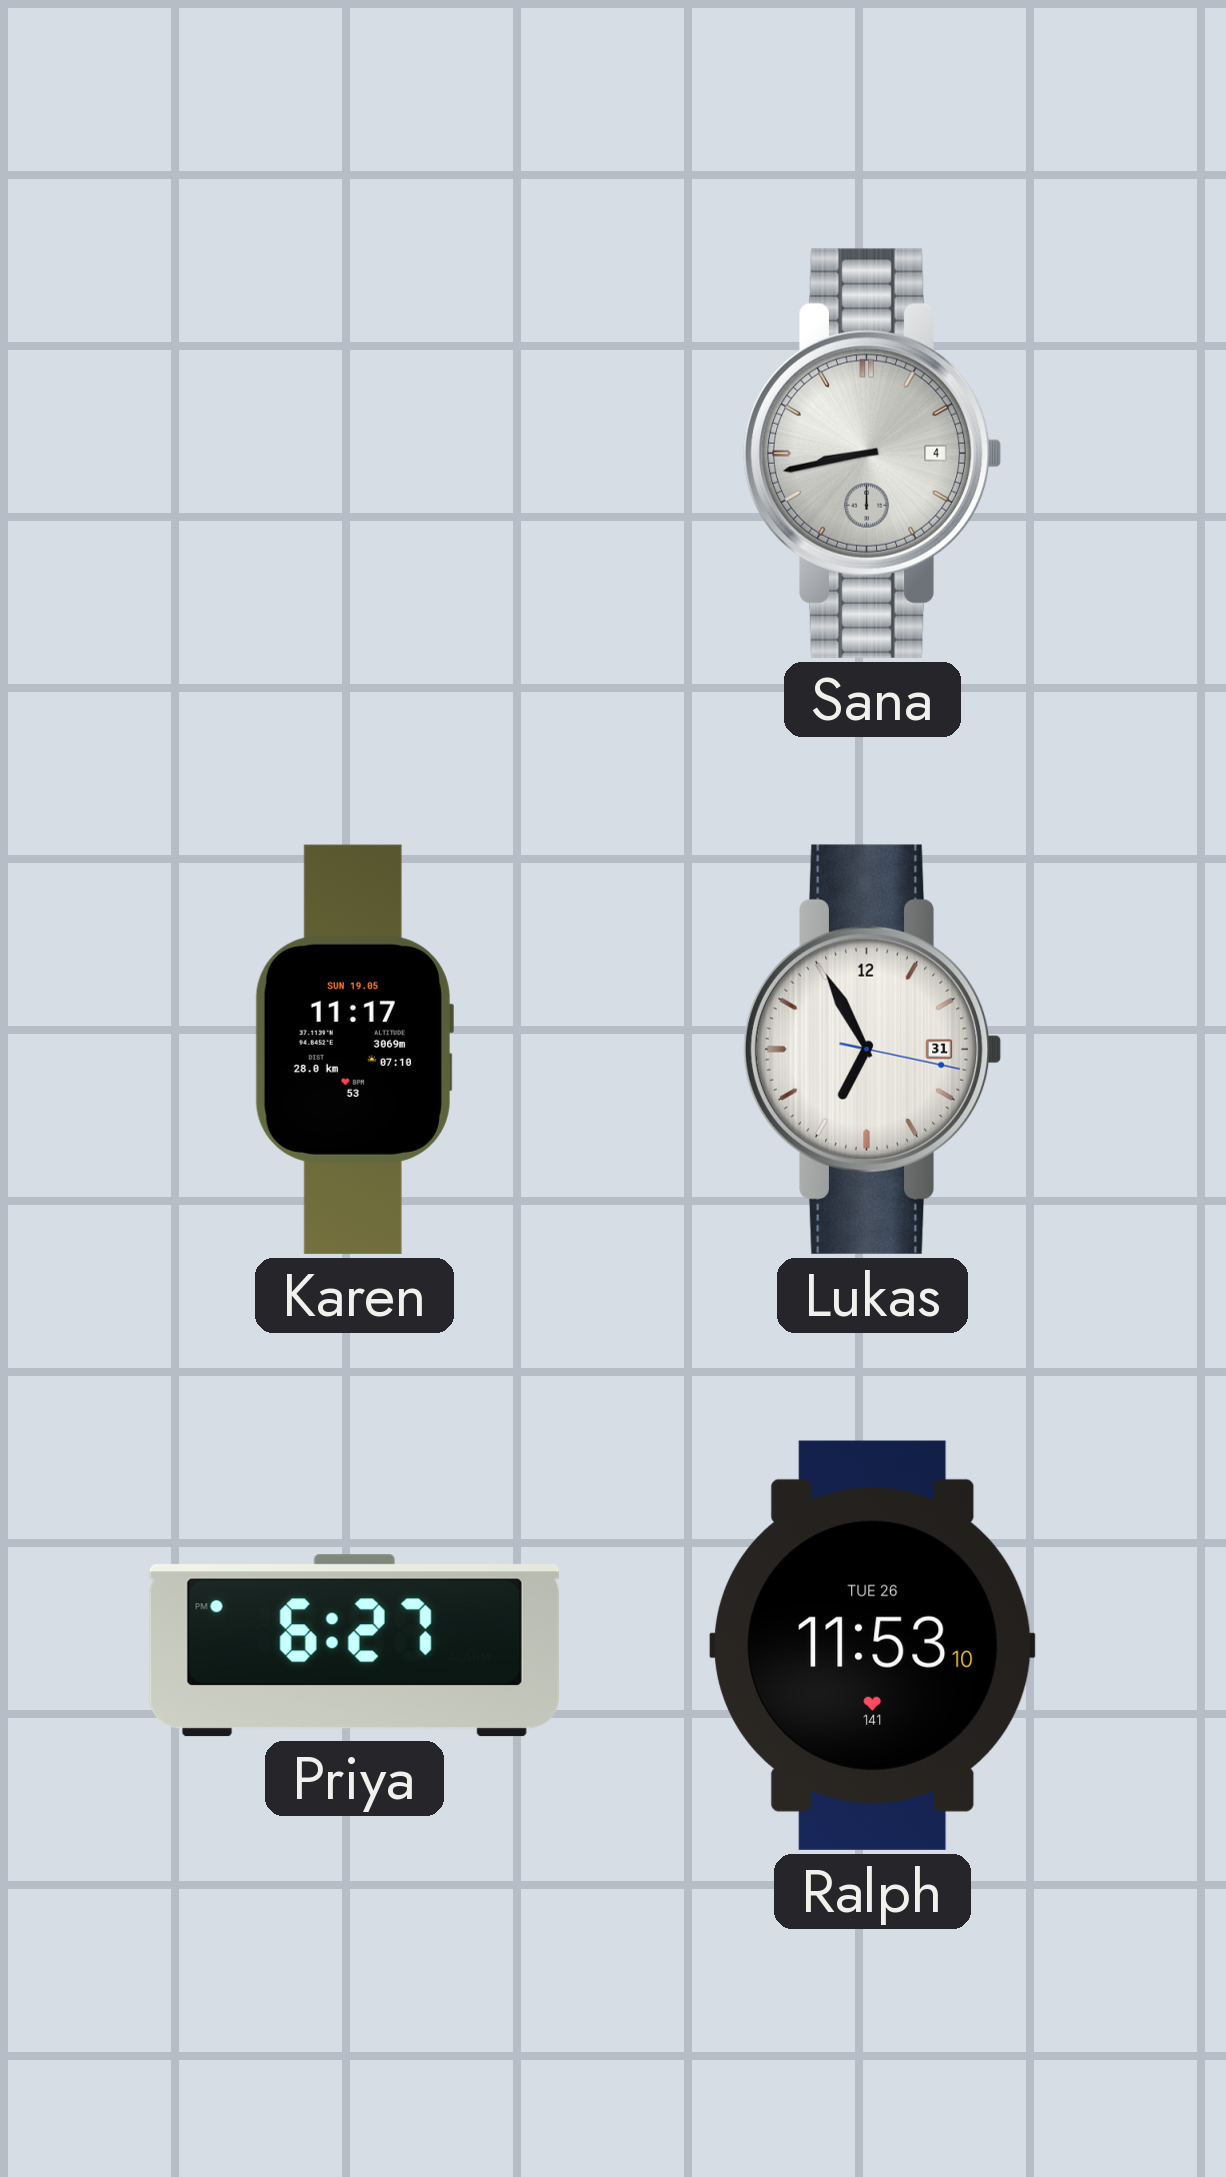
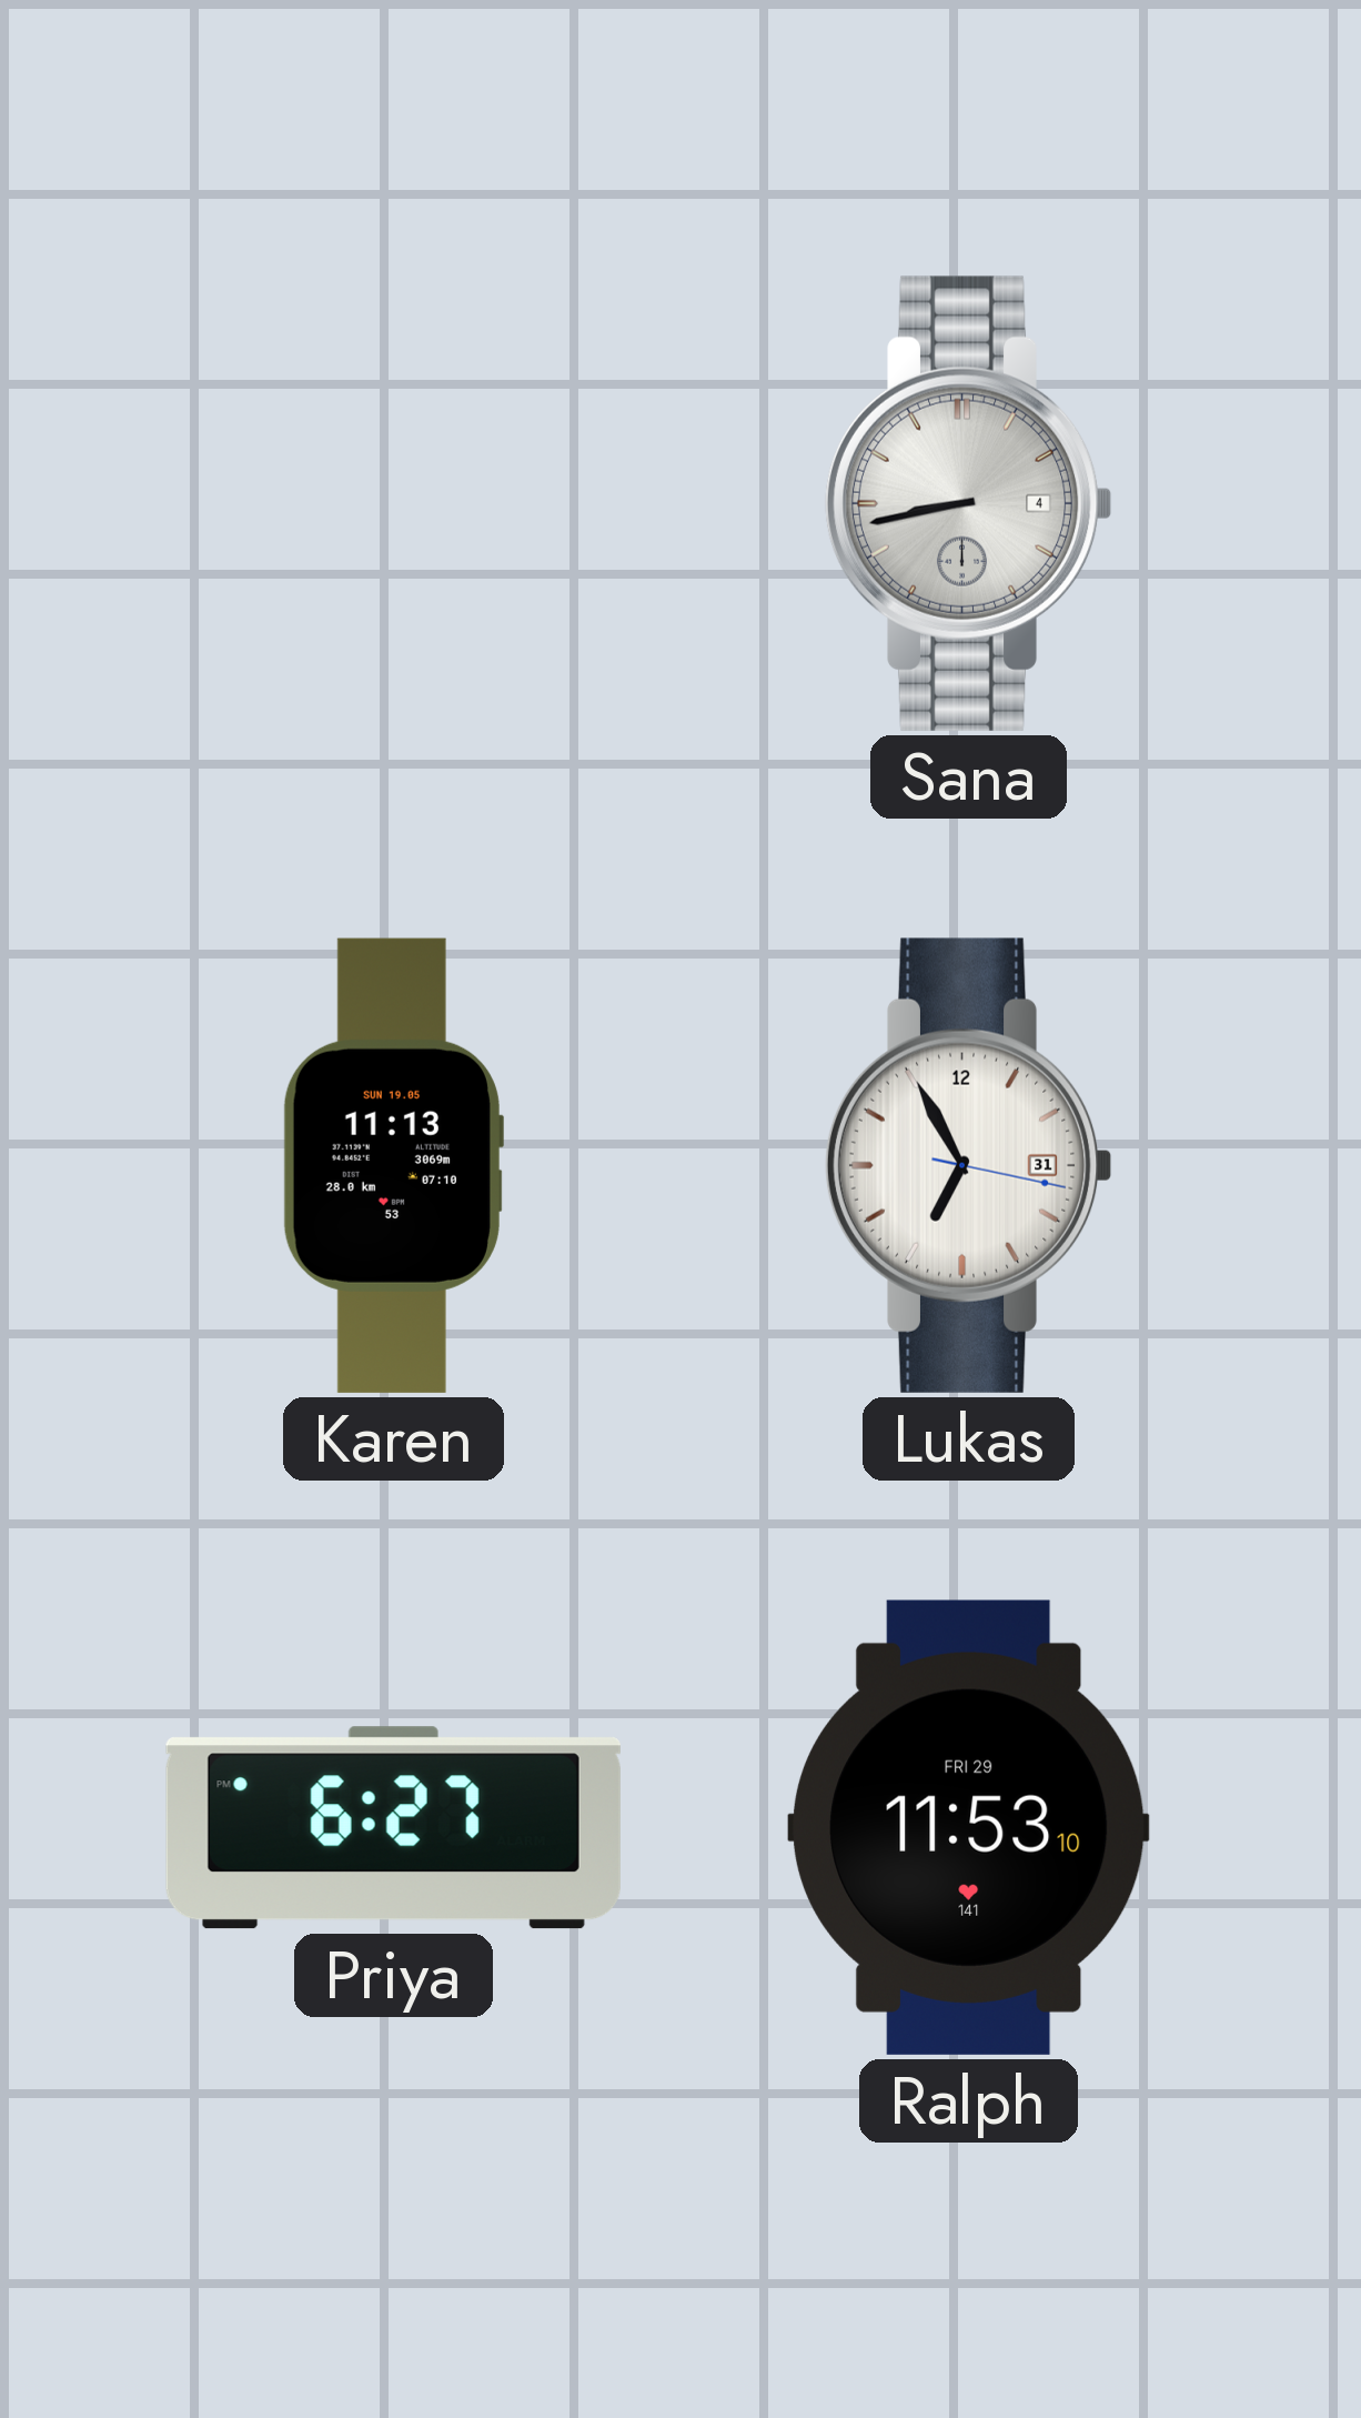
Karen: 11:17 -> 11:13 (393, 1165)
Ralph date: TUE 26 -> FRI 29 (969, 1827)
